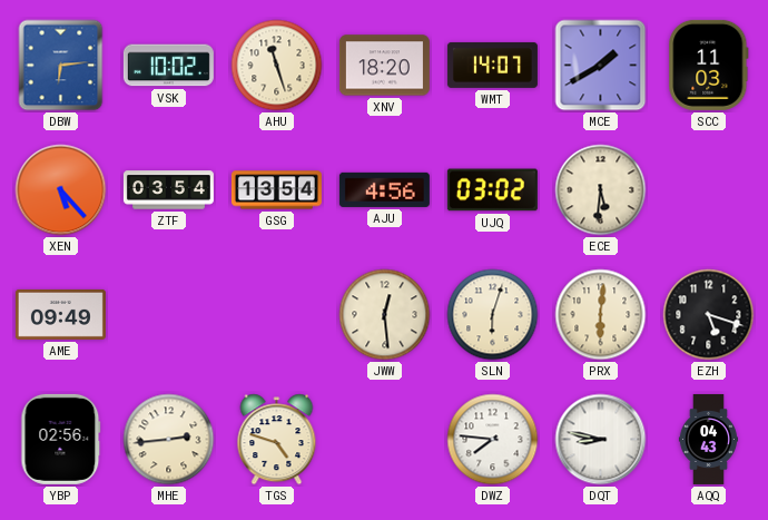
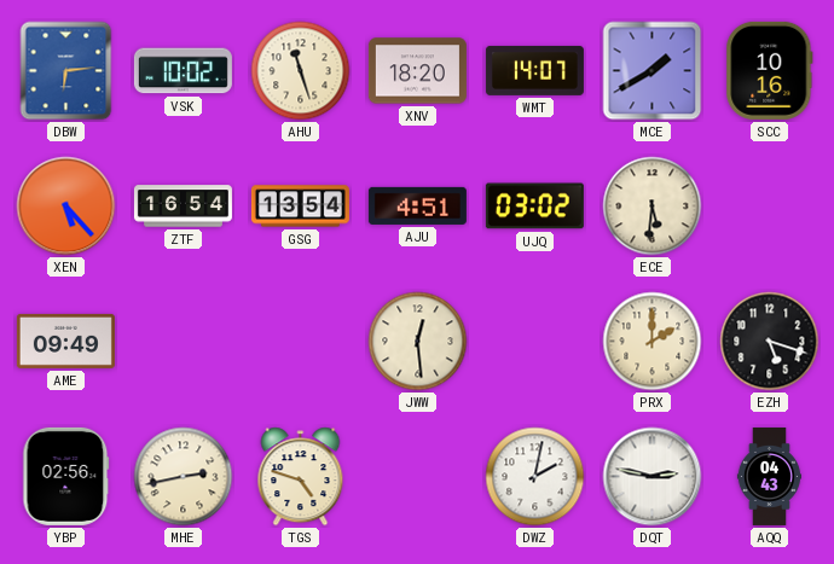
SCC: 11:03 -> 10:16 (770, 70)
ZTF: 03:54 -> 16:54 (183, 207)
AJU: 4:56 -> 4:51 (417, 205)
SLN: 6:03 -> none (493, 315)
PRX: 6:01 -> 2:00 (653, 342)
MHE: 2:44 -> 2:43 (184, 477)
DWZ: 7:46 -> 2:02 (535, 477)
DQT: 8:47 -> 2:47 (653, 477)
